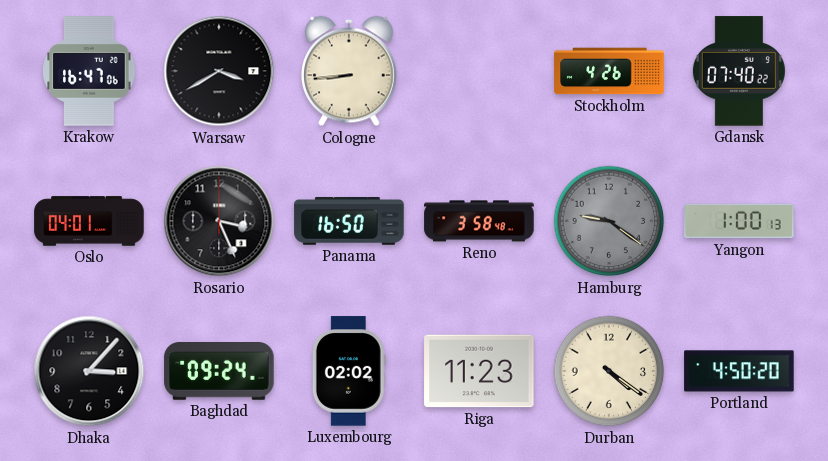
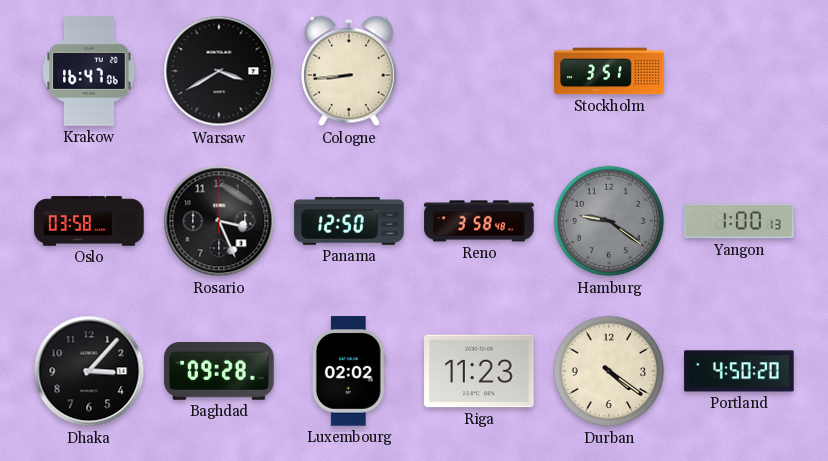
Stockholm: 4:26 -> 3:51 (609, 71)
Gdansk: 07:40 -> none (739, 71)
Oslo: 04:01 -> 03:58 (89, 221)
Panama: 16:50 -> 12:50 (349, 222)
Baghdad: 09:24 -> 09:28 (219, 372)
